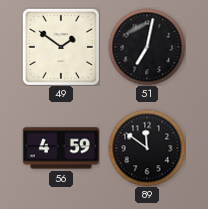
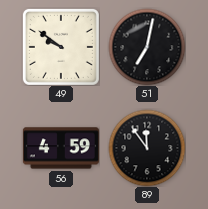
49: 1:51 -> 9:51 (61, 47)
89: 11:51 -> 11:54 (147, 148)
